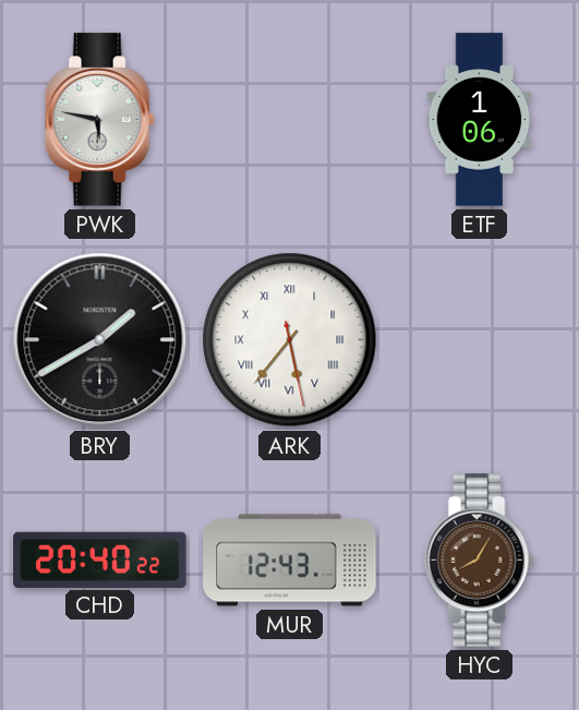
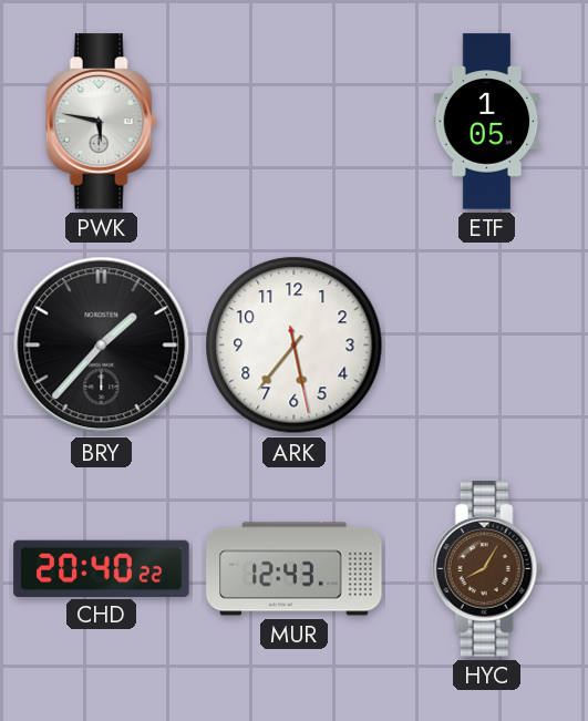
ETF: 1:06 -> 1:05 (487, 122)
BRY: 1:40 -> 1:37 (102, 346)
ARK numerals: Roman -> Arabic (295, 346)
